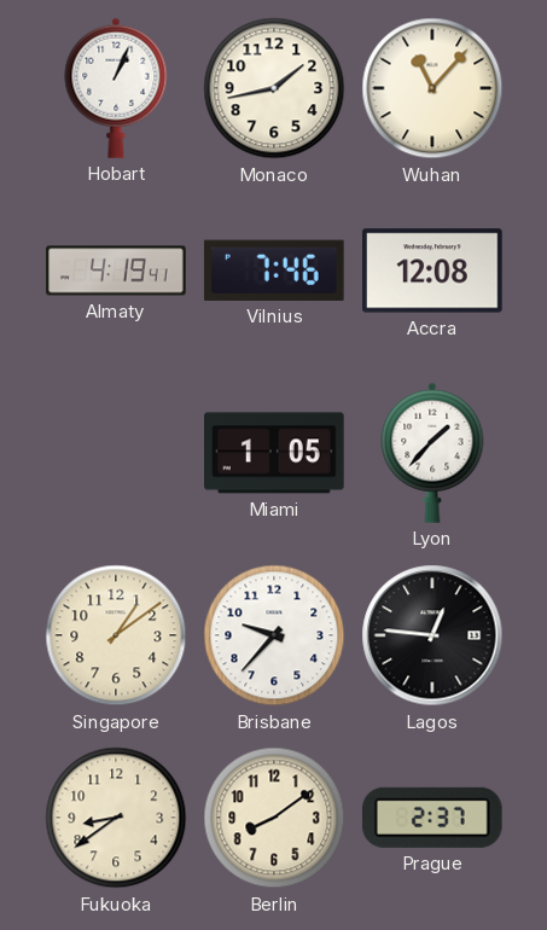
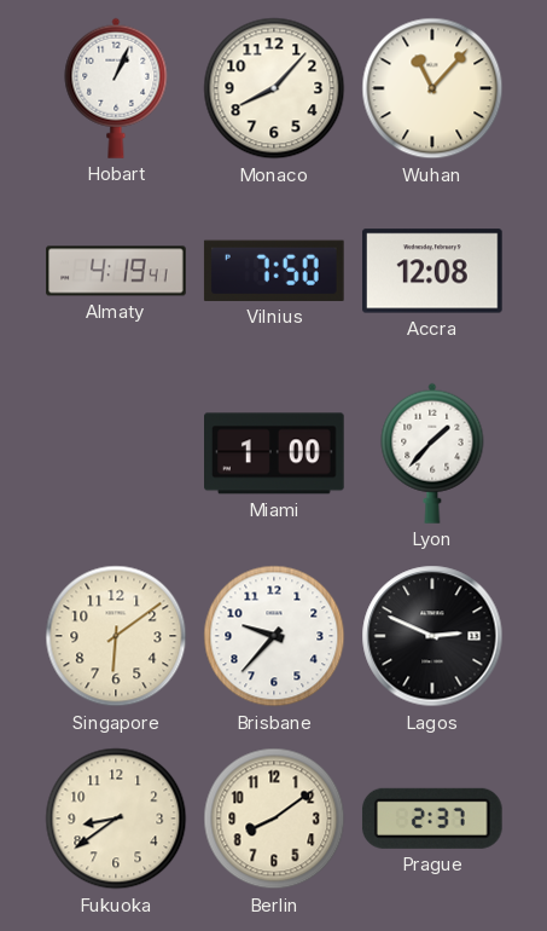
Monaco: 1:43 -> 8:07 (274, 88)
Vilnius: 7:46 -> 7:50 (274, 271)
Miami: 1:05 -> 1:00 (275, 453)
Singapore: 1:09 -> 6:09 (116, 636)
Lagos: 12:46 -> 2:49 (432, 636)
